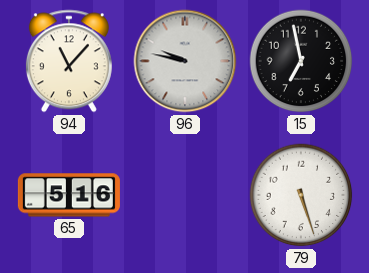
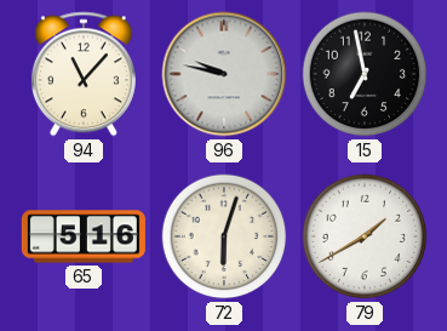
72: none -> 6:03 (224, 236)
79: 5:27 -> 1:40 (365, 236)
